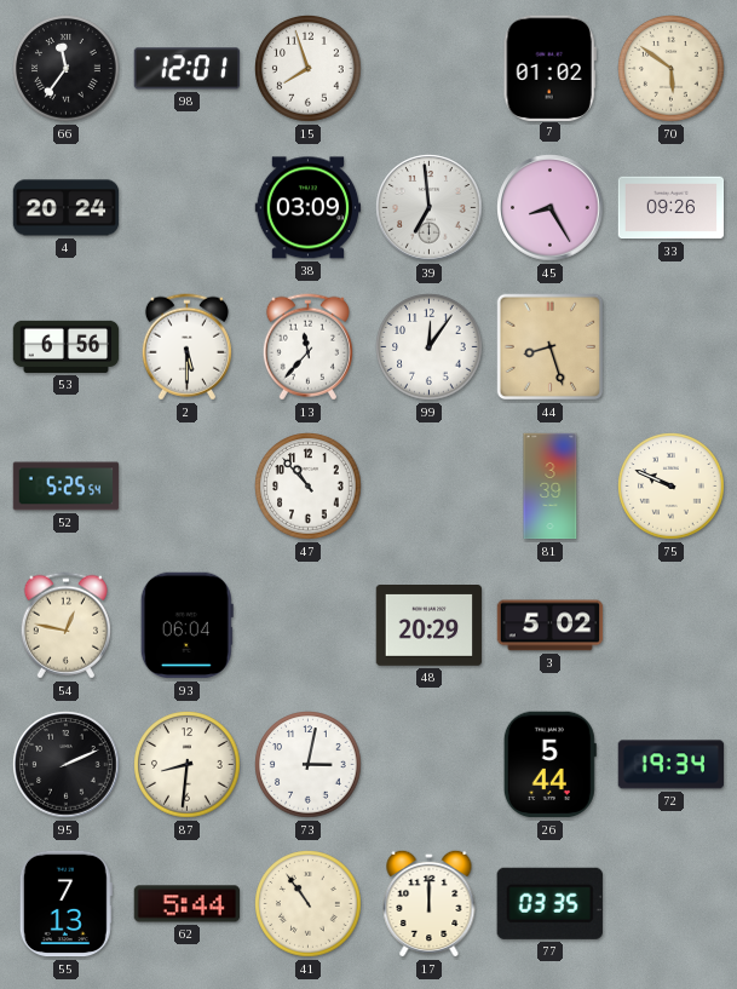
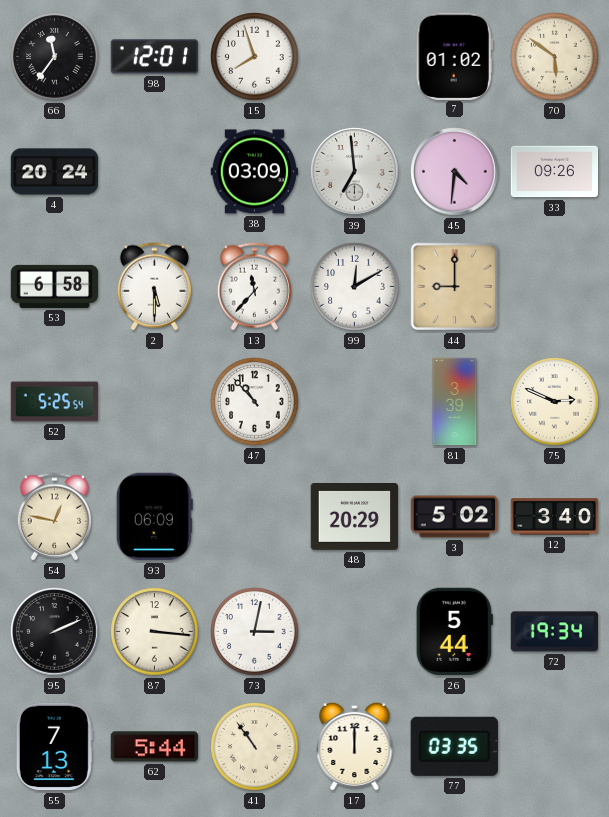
45: 8:25 -> 4:31 (455, 172)
53: 6:56 -> 6:58 (55, 286)
99: 12:06 -> 12:10 (355, 287)
44: 8:27 -> 9:00 (455, 287)
75: 9:49 -> 2:49 (555, 402)
93: 06:04 -> 06:09 (154, 517)
12: none -> 3:40 (555, 517)
87: 8:31 -> 3:16 (155, 632)
